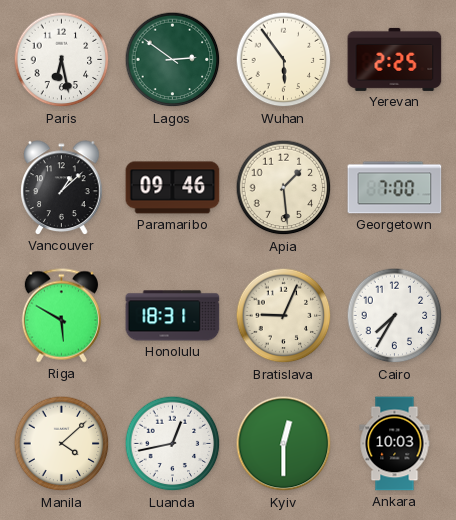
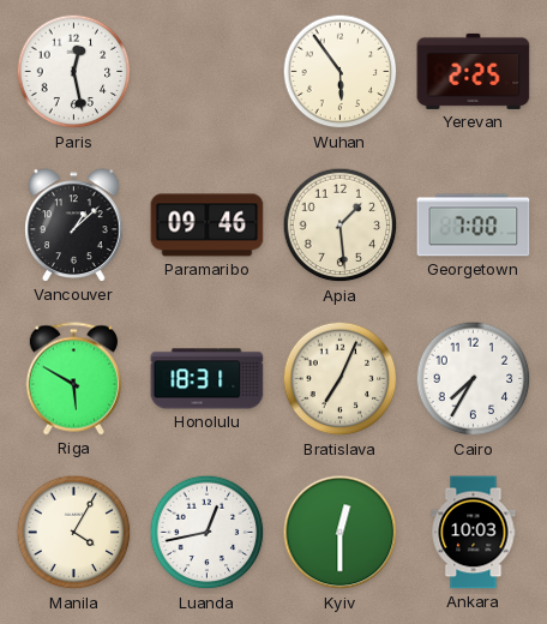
Paris: 6:28 -> 12:28 (74, 72)
Lagos: 2:51 -> none (173, 60)
Bratislava: 9:04 -> 7:04 (341, 379)
Manila: 4:08 -> 4:05 (74, 533)
